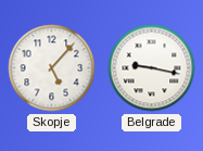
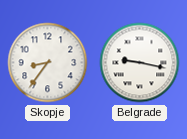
Skopje: 5:07 -> 8:36 (48, 63)
